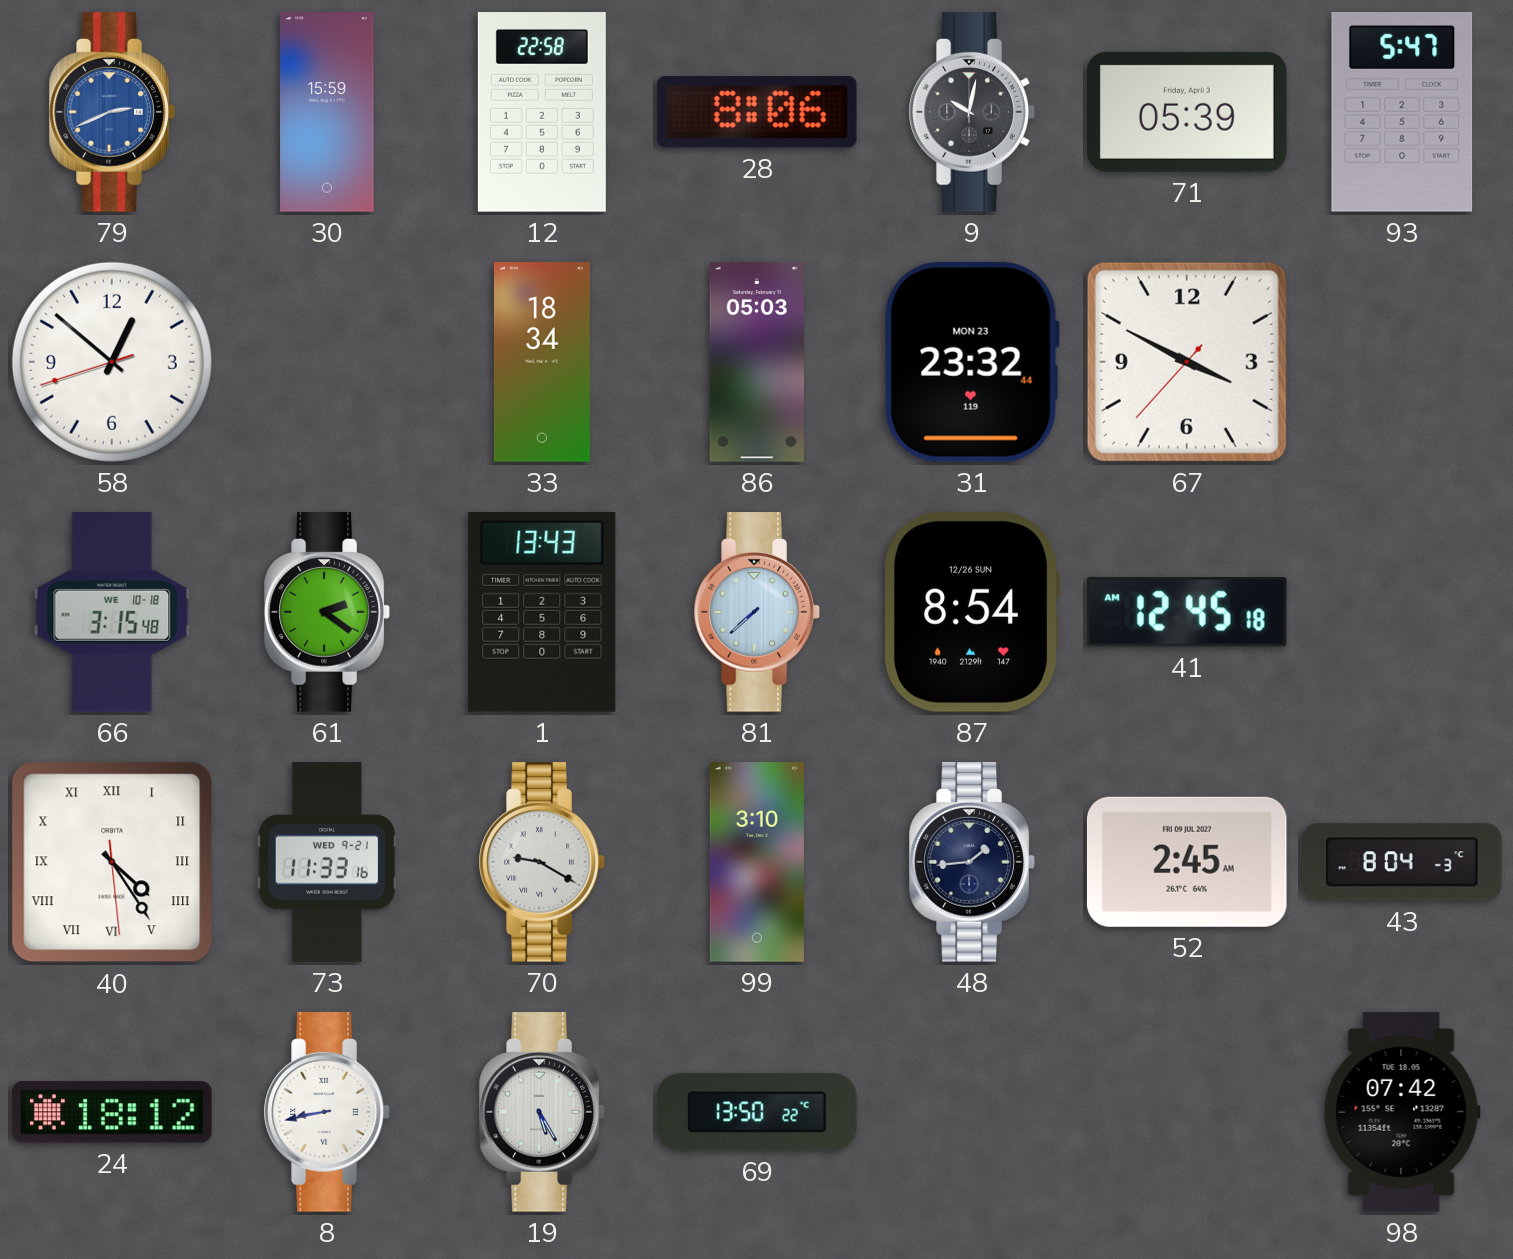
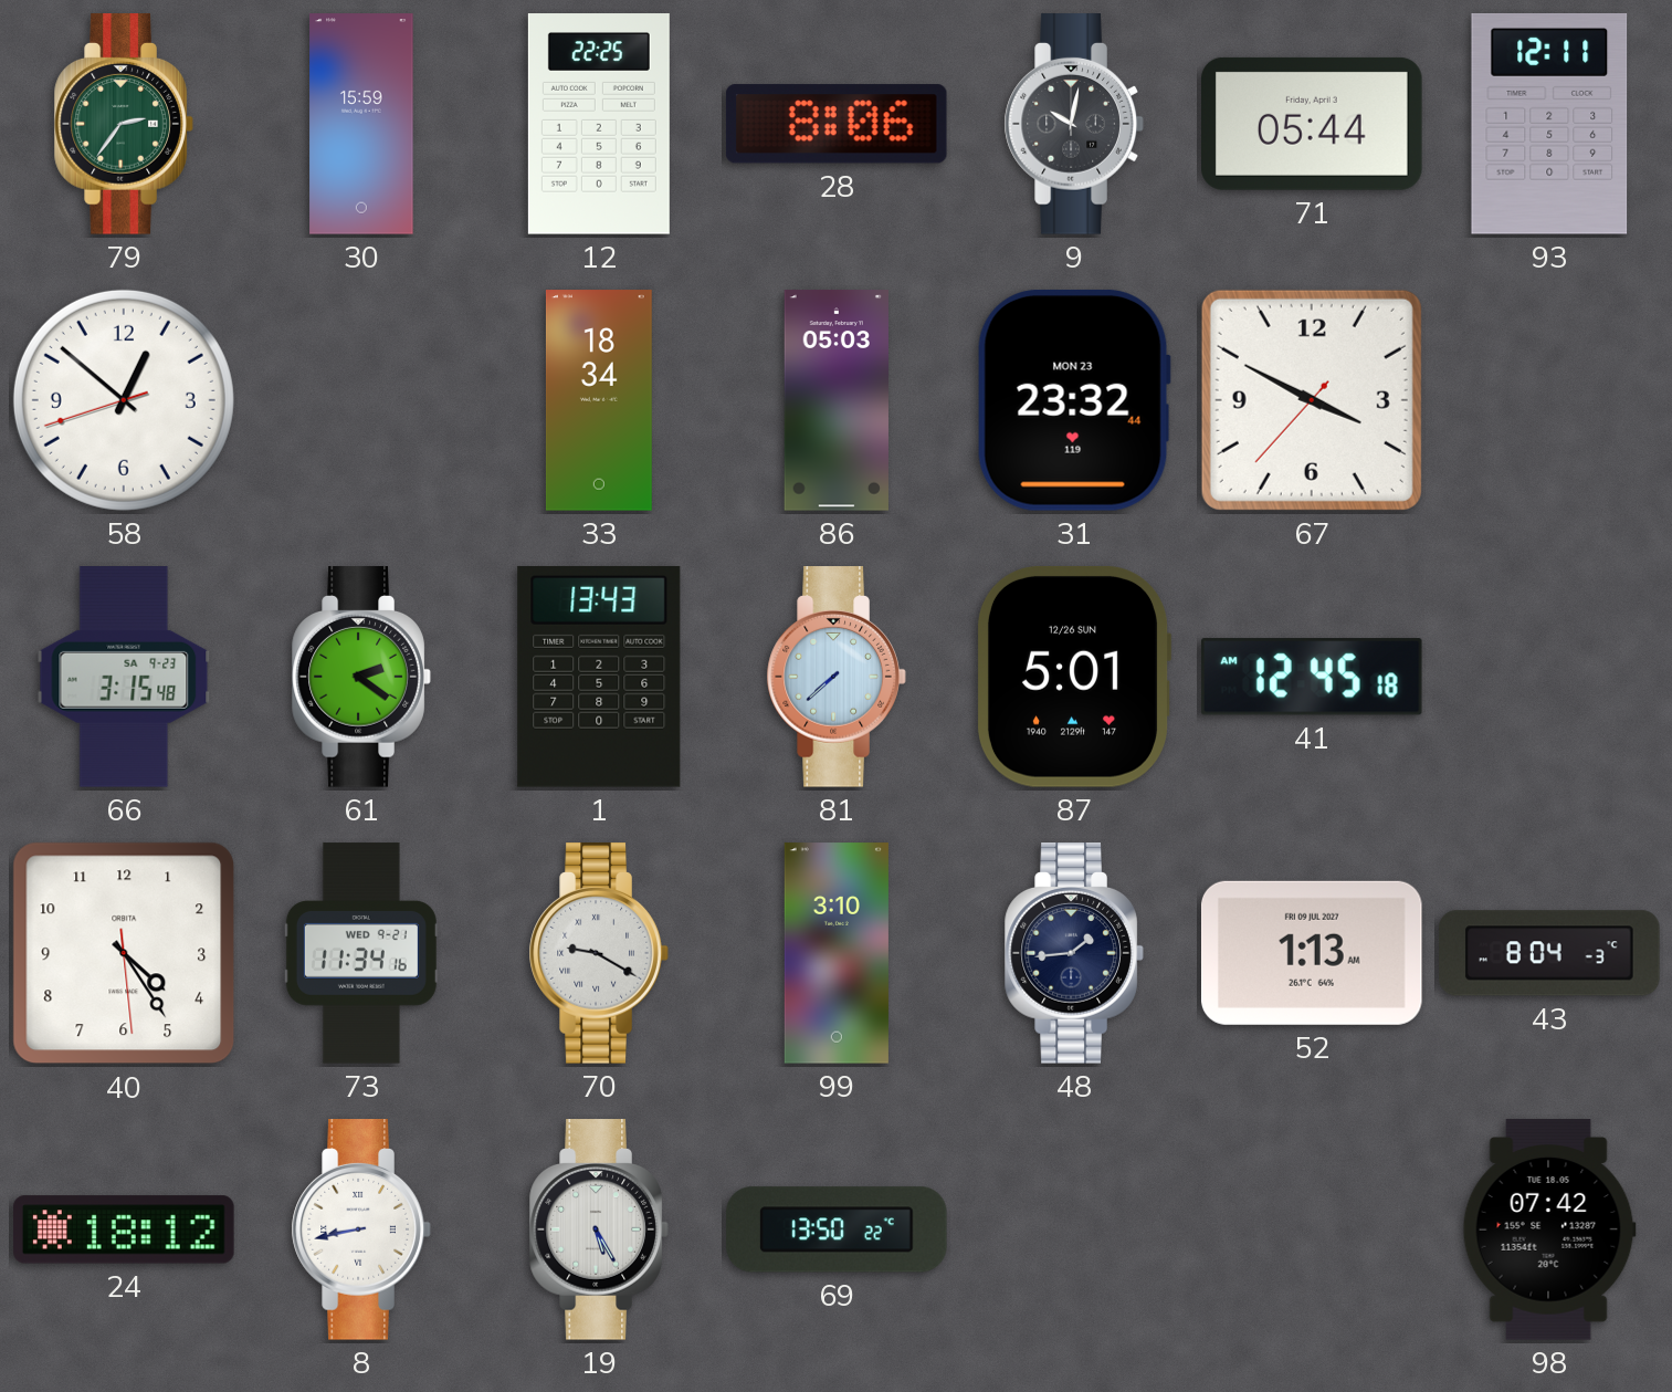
79: 2:41 -> 2:36 (124, 124)
79 dial: blue -> green (124, 124)
12: 22:58 -> 22:25 (599, 124)
71: 05:39 -> 05:44 (1313, 124)
93: 5:47 -> 12:11 (1549, 125)
66 date: WE 10-18 -> SA 9-23 (124, 677)
87: 8:54 -> 5:01 (1073, 677)
40 numerals: Roman -> Arabic (124, 953)
73: 11:33 -> 11:34 (361, 953)
52: 2:45 -> 1:13 (1312, 953)
